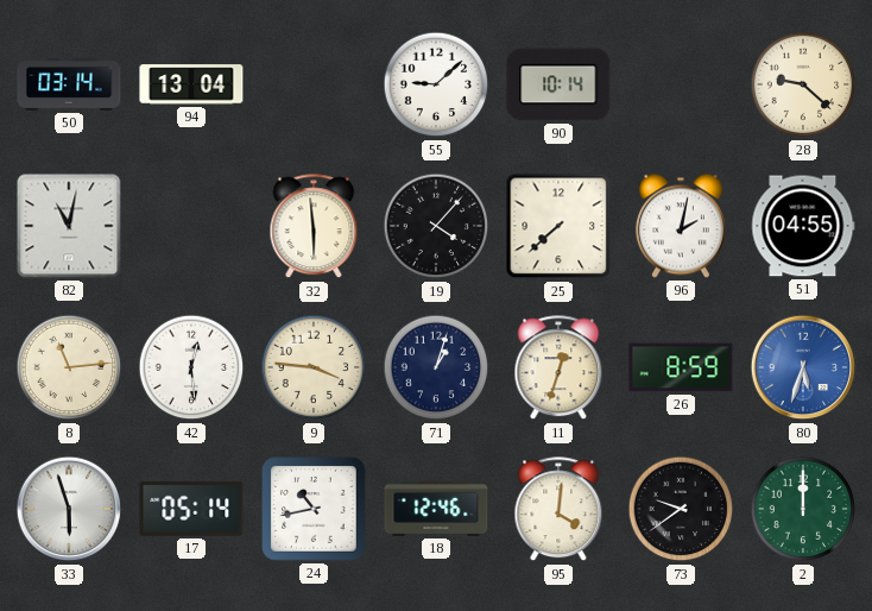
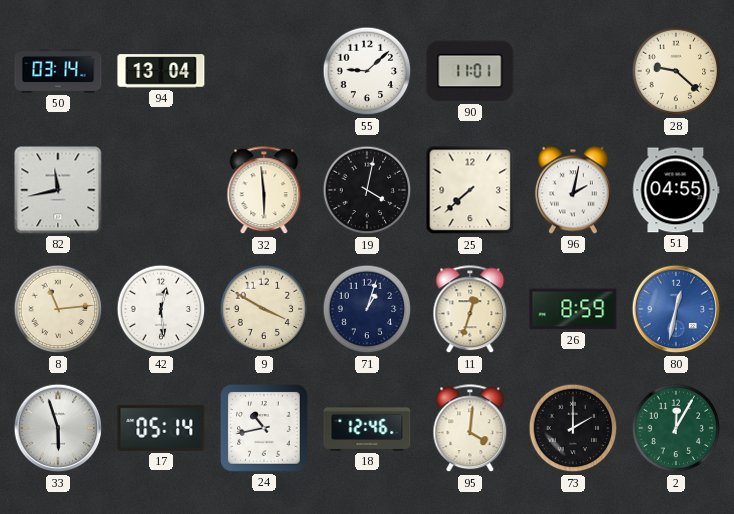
90: 10:14 -> 11:01 (470, 71)
82: 11:02 -> 11:43 (58, 190)
19: 4:07 -> 4:02 (367, 190)
9: 3:46 -> 3:50 (264, 309)
80: 5:33 -> 12:32 (676, 309)
73: 9:39 -> 2:00 (573, 428)
2: 12:00 -> 12:05 (676, 428)
